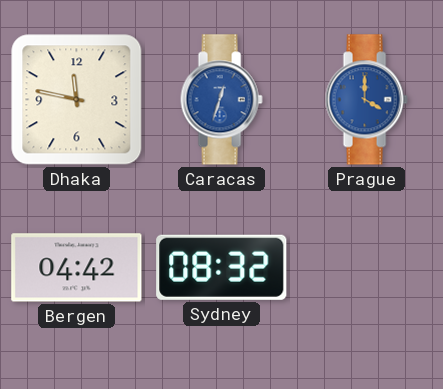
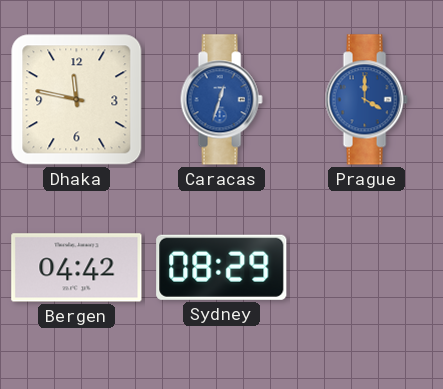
Sydney: 08:32 -> 08:29 (222, 267)
